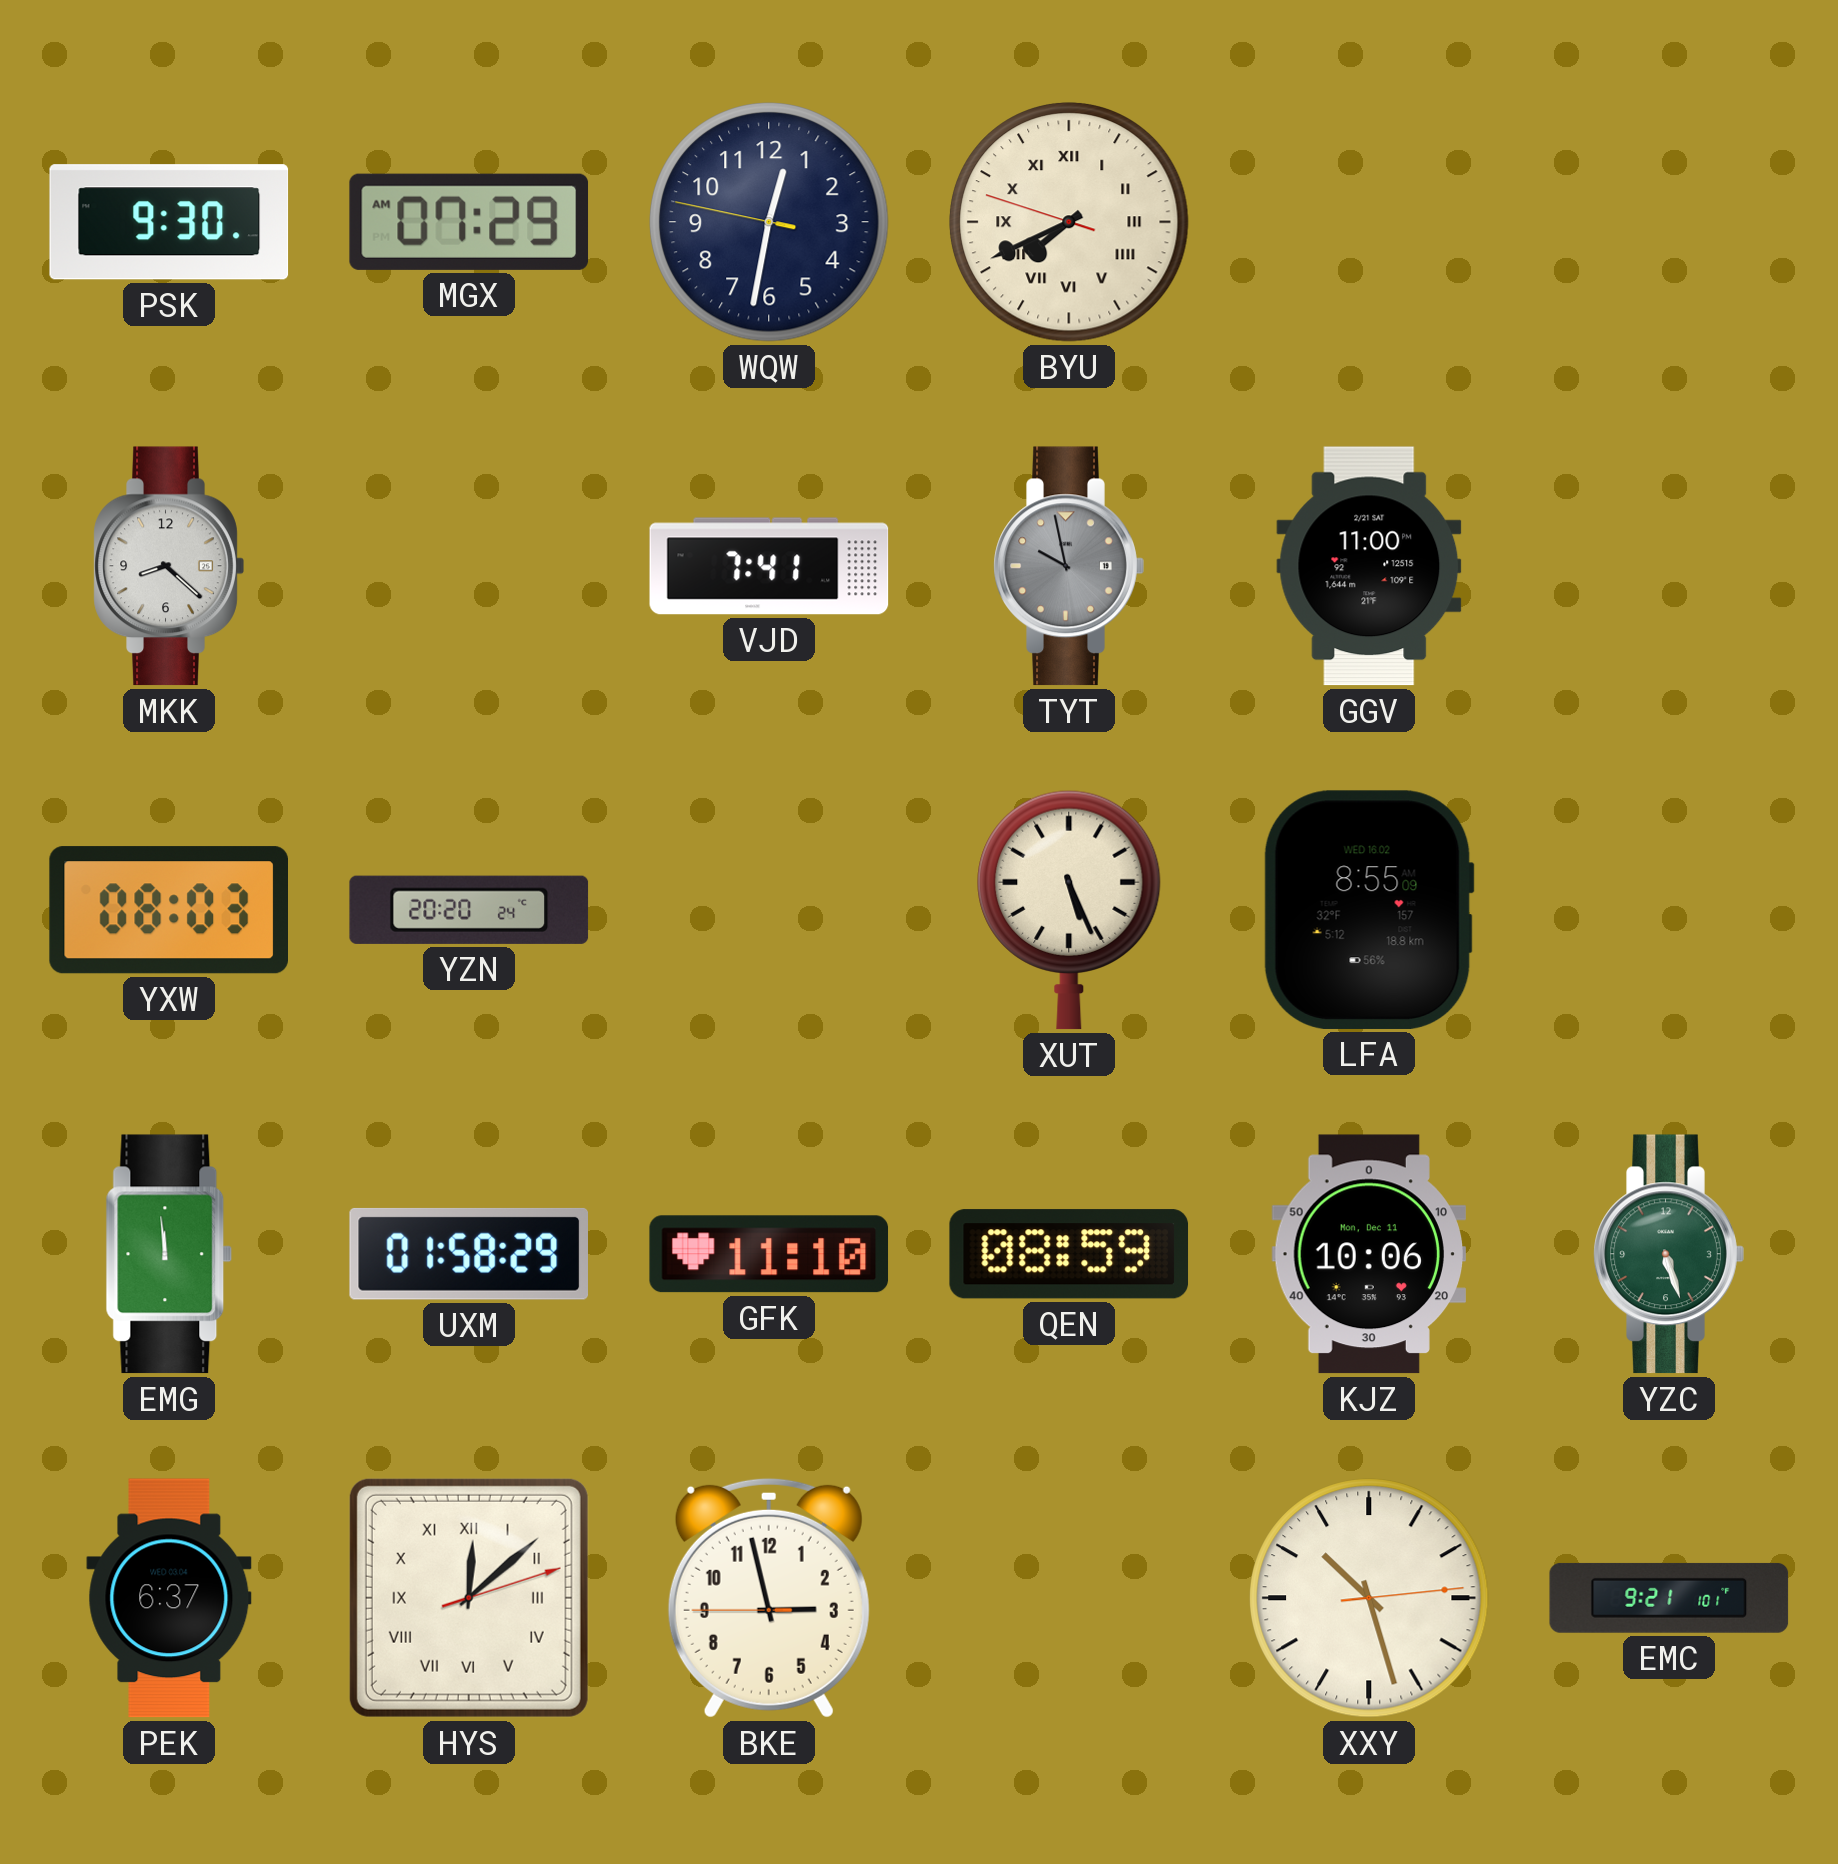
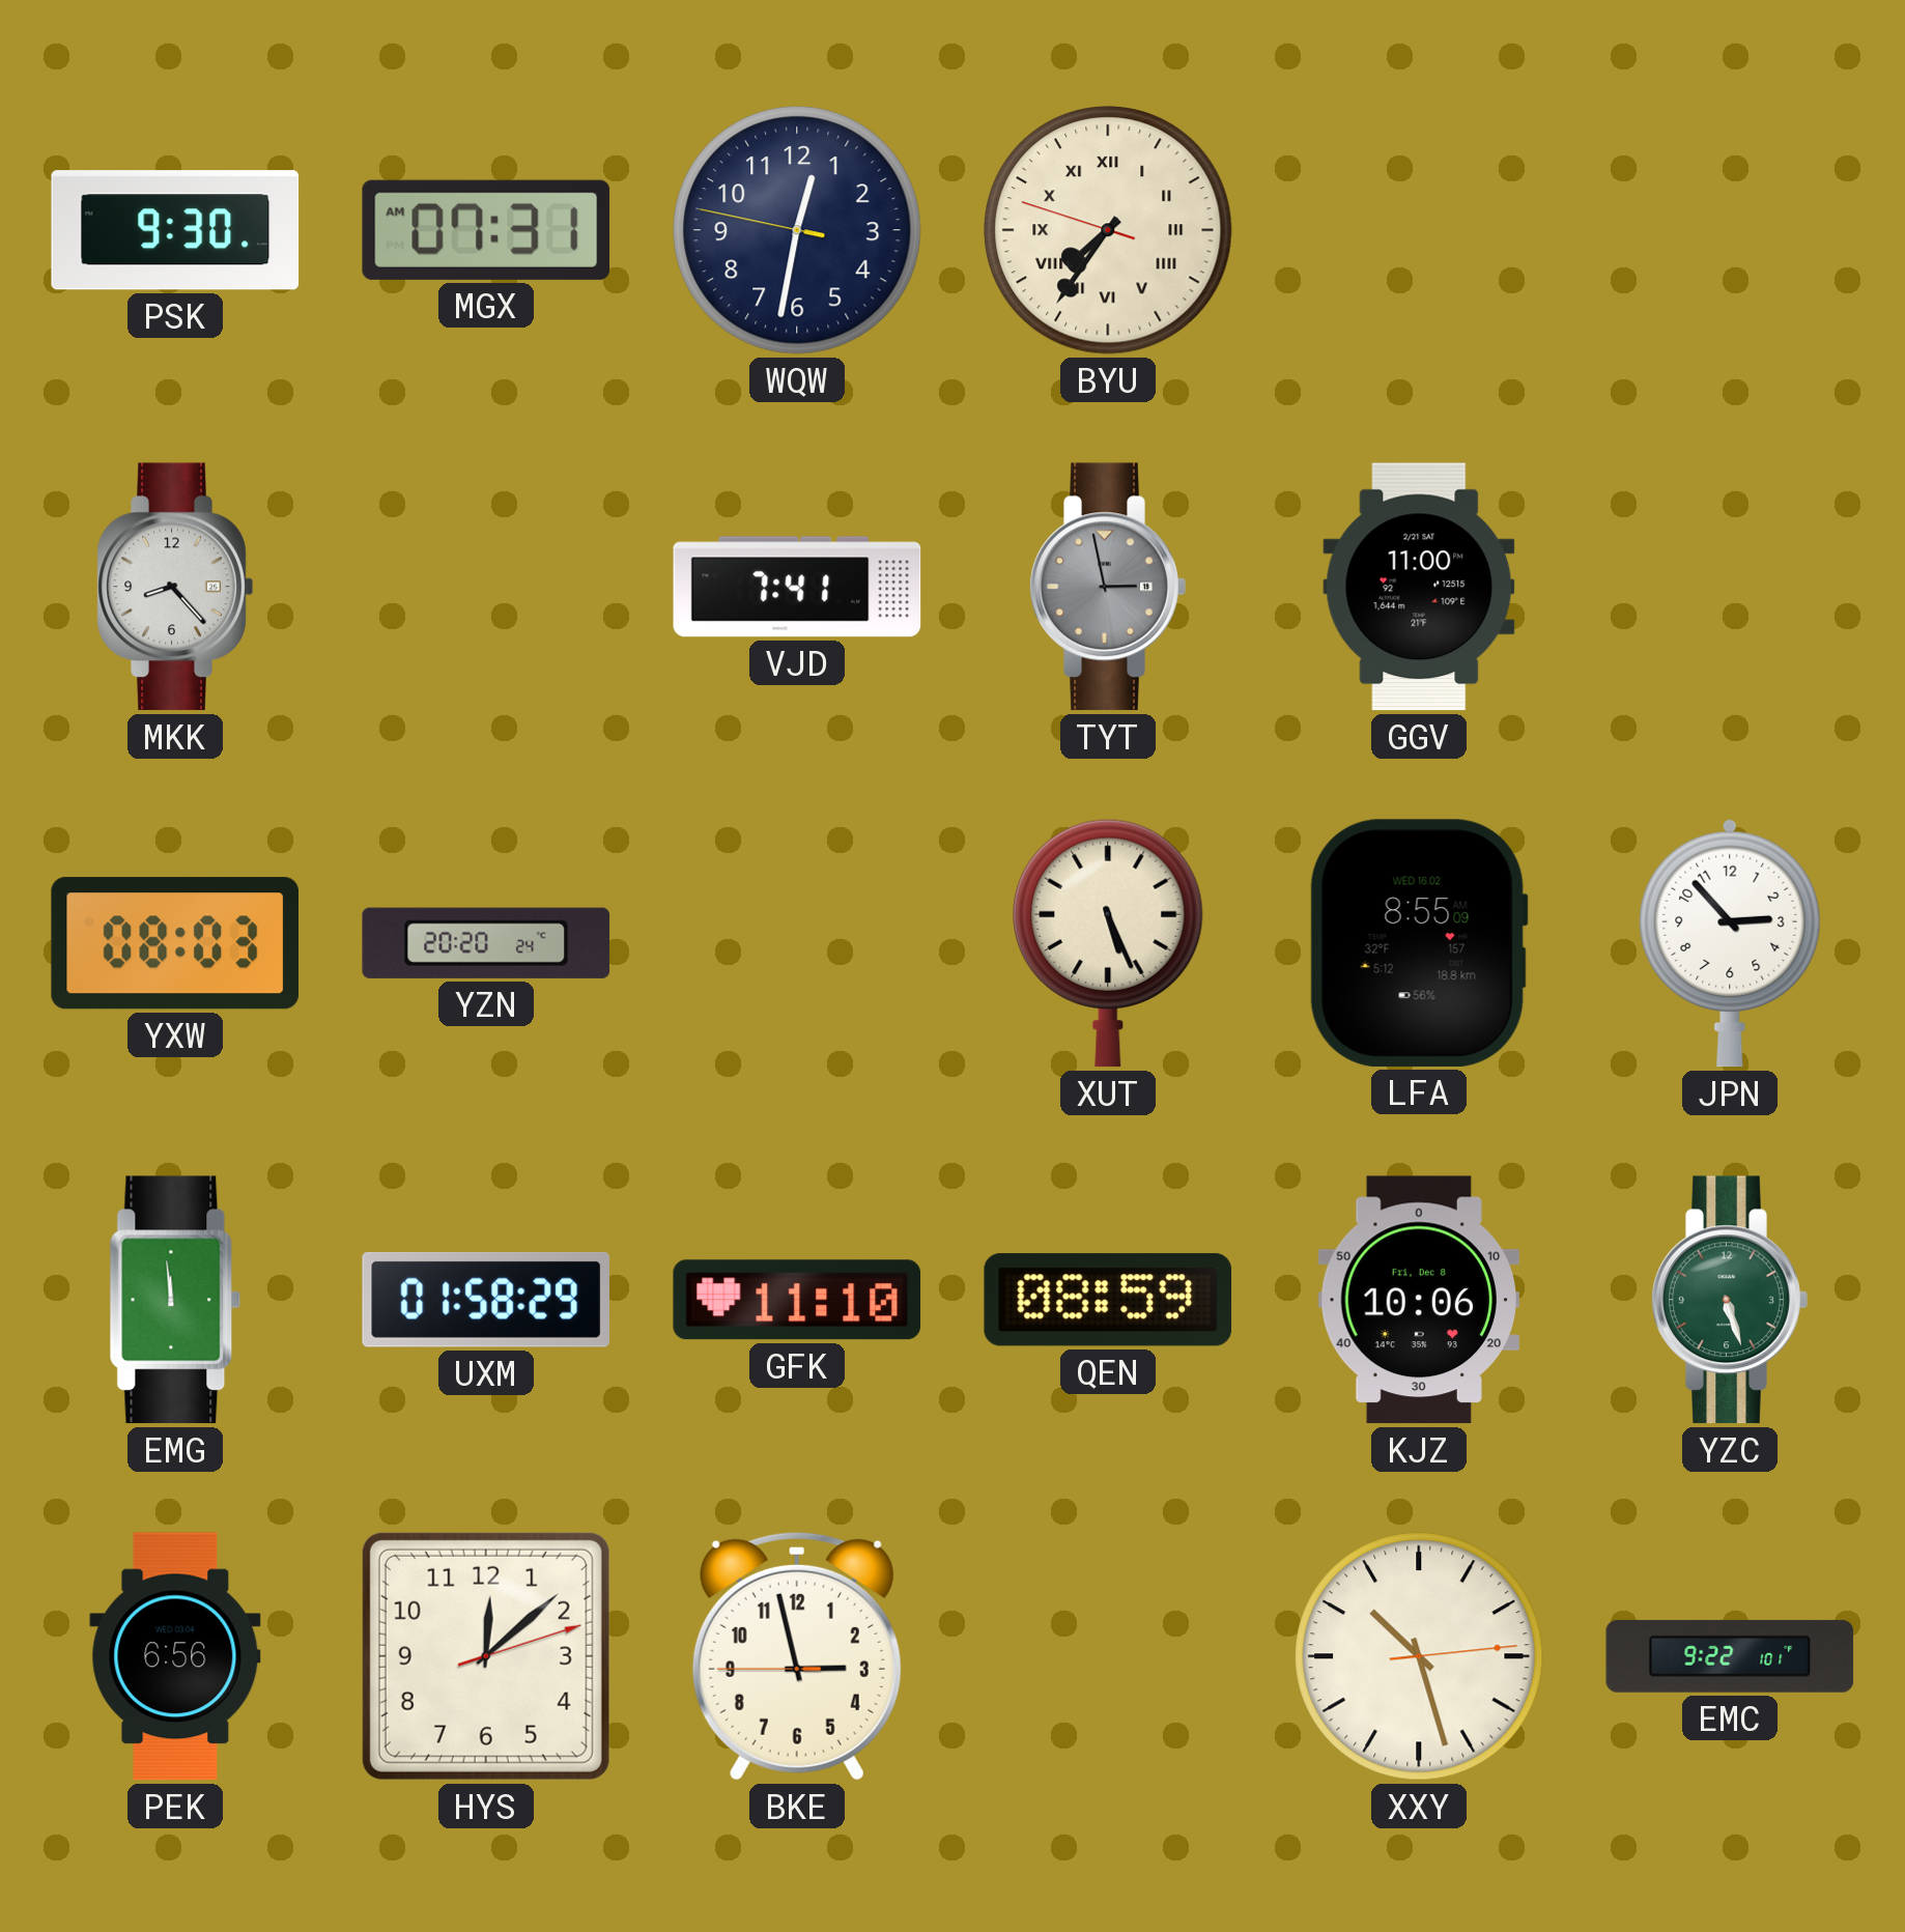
MGX: 07:29 -> 07:31 (486, 230)
BYU: 7:40 -> 7:35 (1108, 230)
MKK: 8:22 -> 8:23 (175, 587)
TYT: 9:58 -> 2:58 (1108, 587)
JPN: none -> 2:53 (1730, 943)
KJZ date: Mon, Dec 11 -> Fri, Dec 8 (1418, 1300)
PEK: 6:37 -> 6:56 (175, 1656)
HYS numerals: Roman -> Arabic (486, 1656)
EMC: 9:21 -> 9:22 (1730, 1656)
